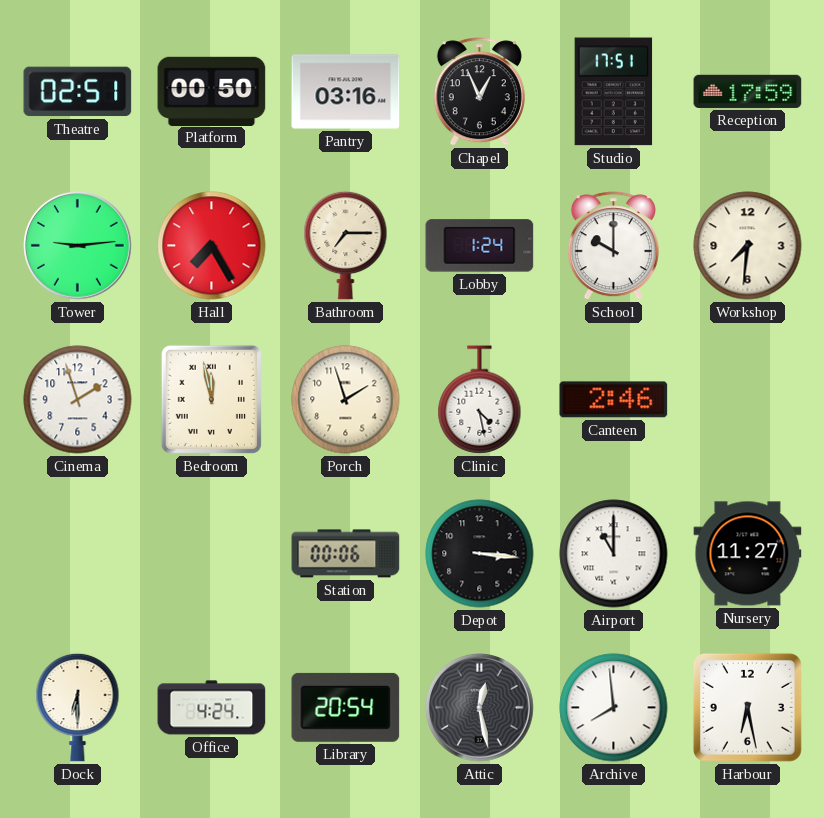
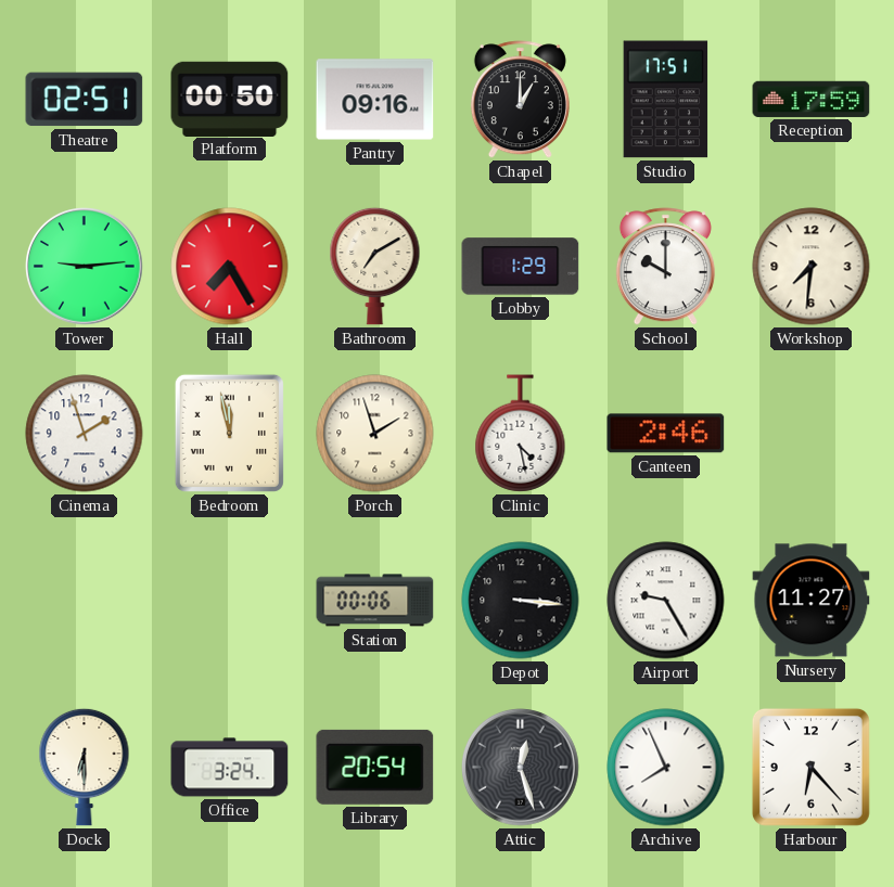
Pantry: 03:16 -> 09:16 (375, 100)
Chapel: 12:56 -> 1:00 (520, 100)
Bathroom: 7:15 -> 7:10 (375, 266)
Lobby: 1:24 -> 1:29 (521, 267)
Airport: 11:00 -> 9:25 (666, 601)
Office: 4:24 -> 3:24 (230, 768)
Attic: 12:28 -> 12:27 (521, 768)
Archive: 7:59 -> 7:56 (666, 768)
Harbour: 6:28 -> 6:23 (810, 767)
